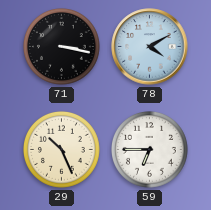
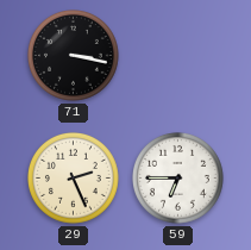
78: 4:10 -> none (150, 47)
29: 10:26 -> 2:26 (74, 179)
